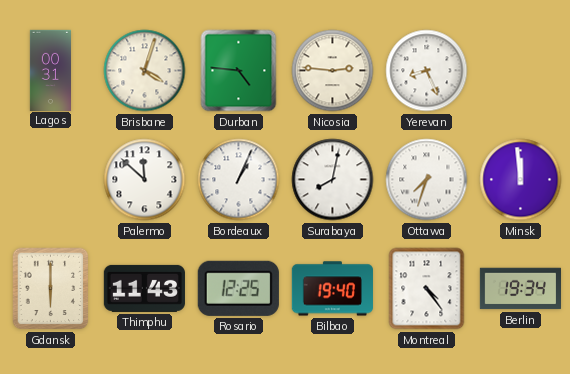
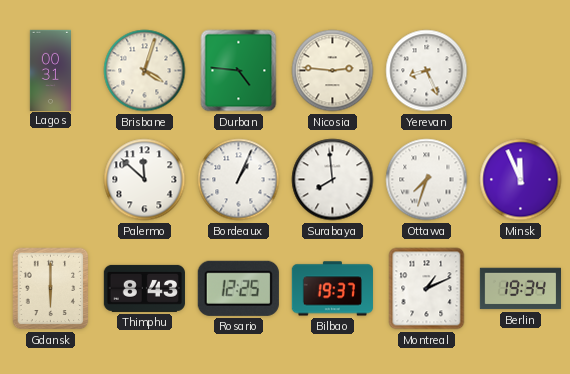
Surabaya: 8:02 -> 7:59 (333, 180)
Minsk: 11:59 -> 11:56 (521, 180)
Thimphu: 11:43 -> 8:43 (144, 288)
Bilbao: 19:40 -> 19:37 (332, 289)
Montreal: 4:24 -> 1:11 (427, 289)
